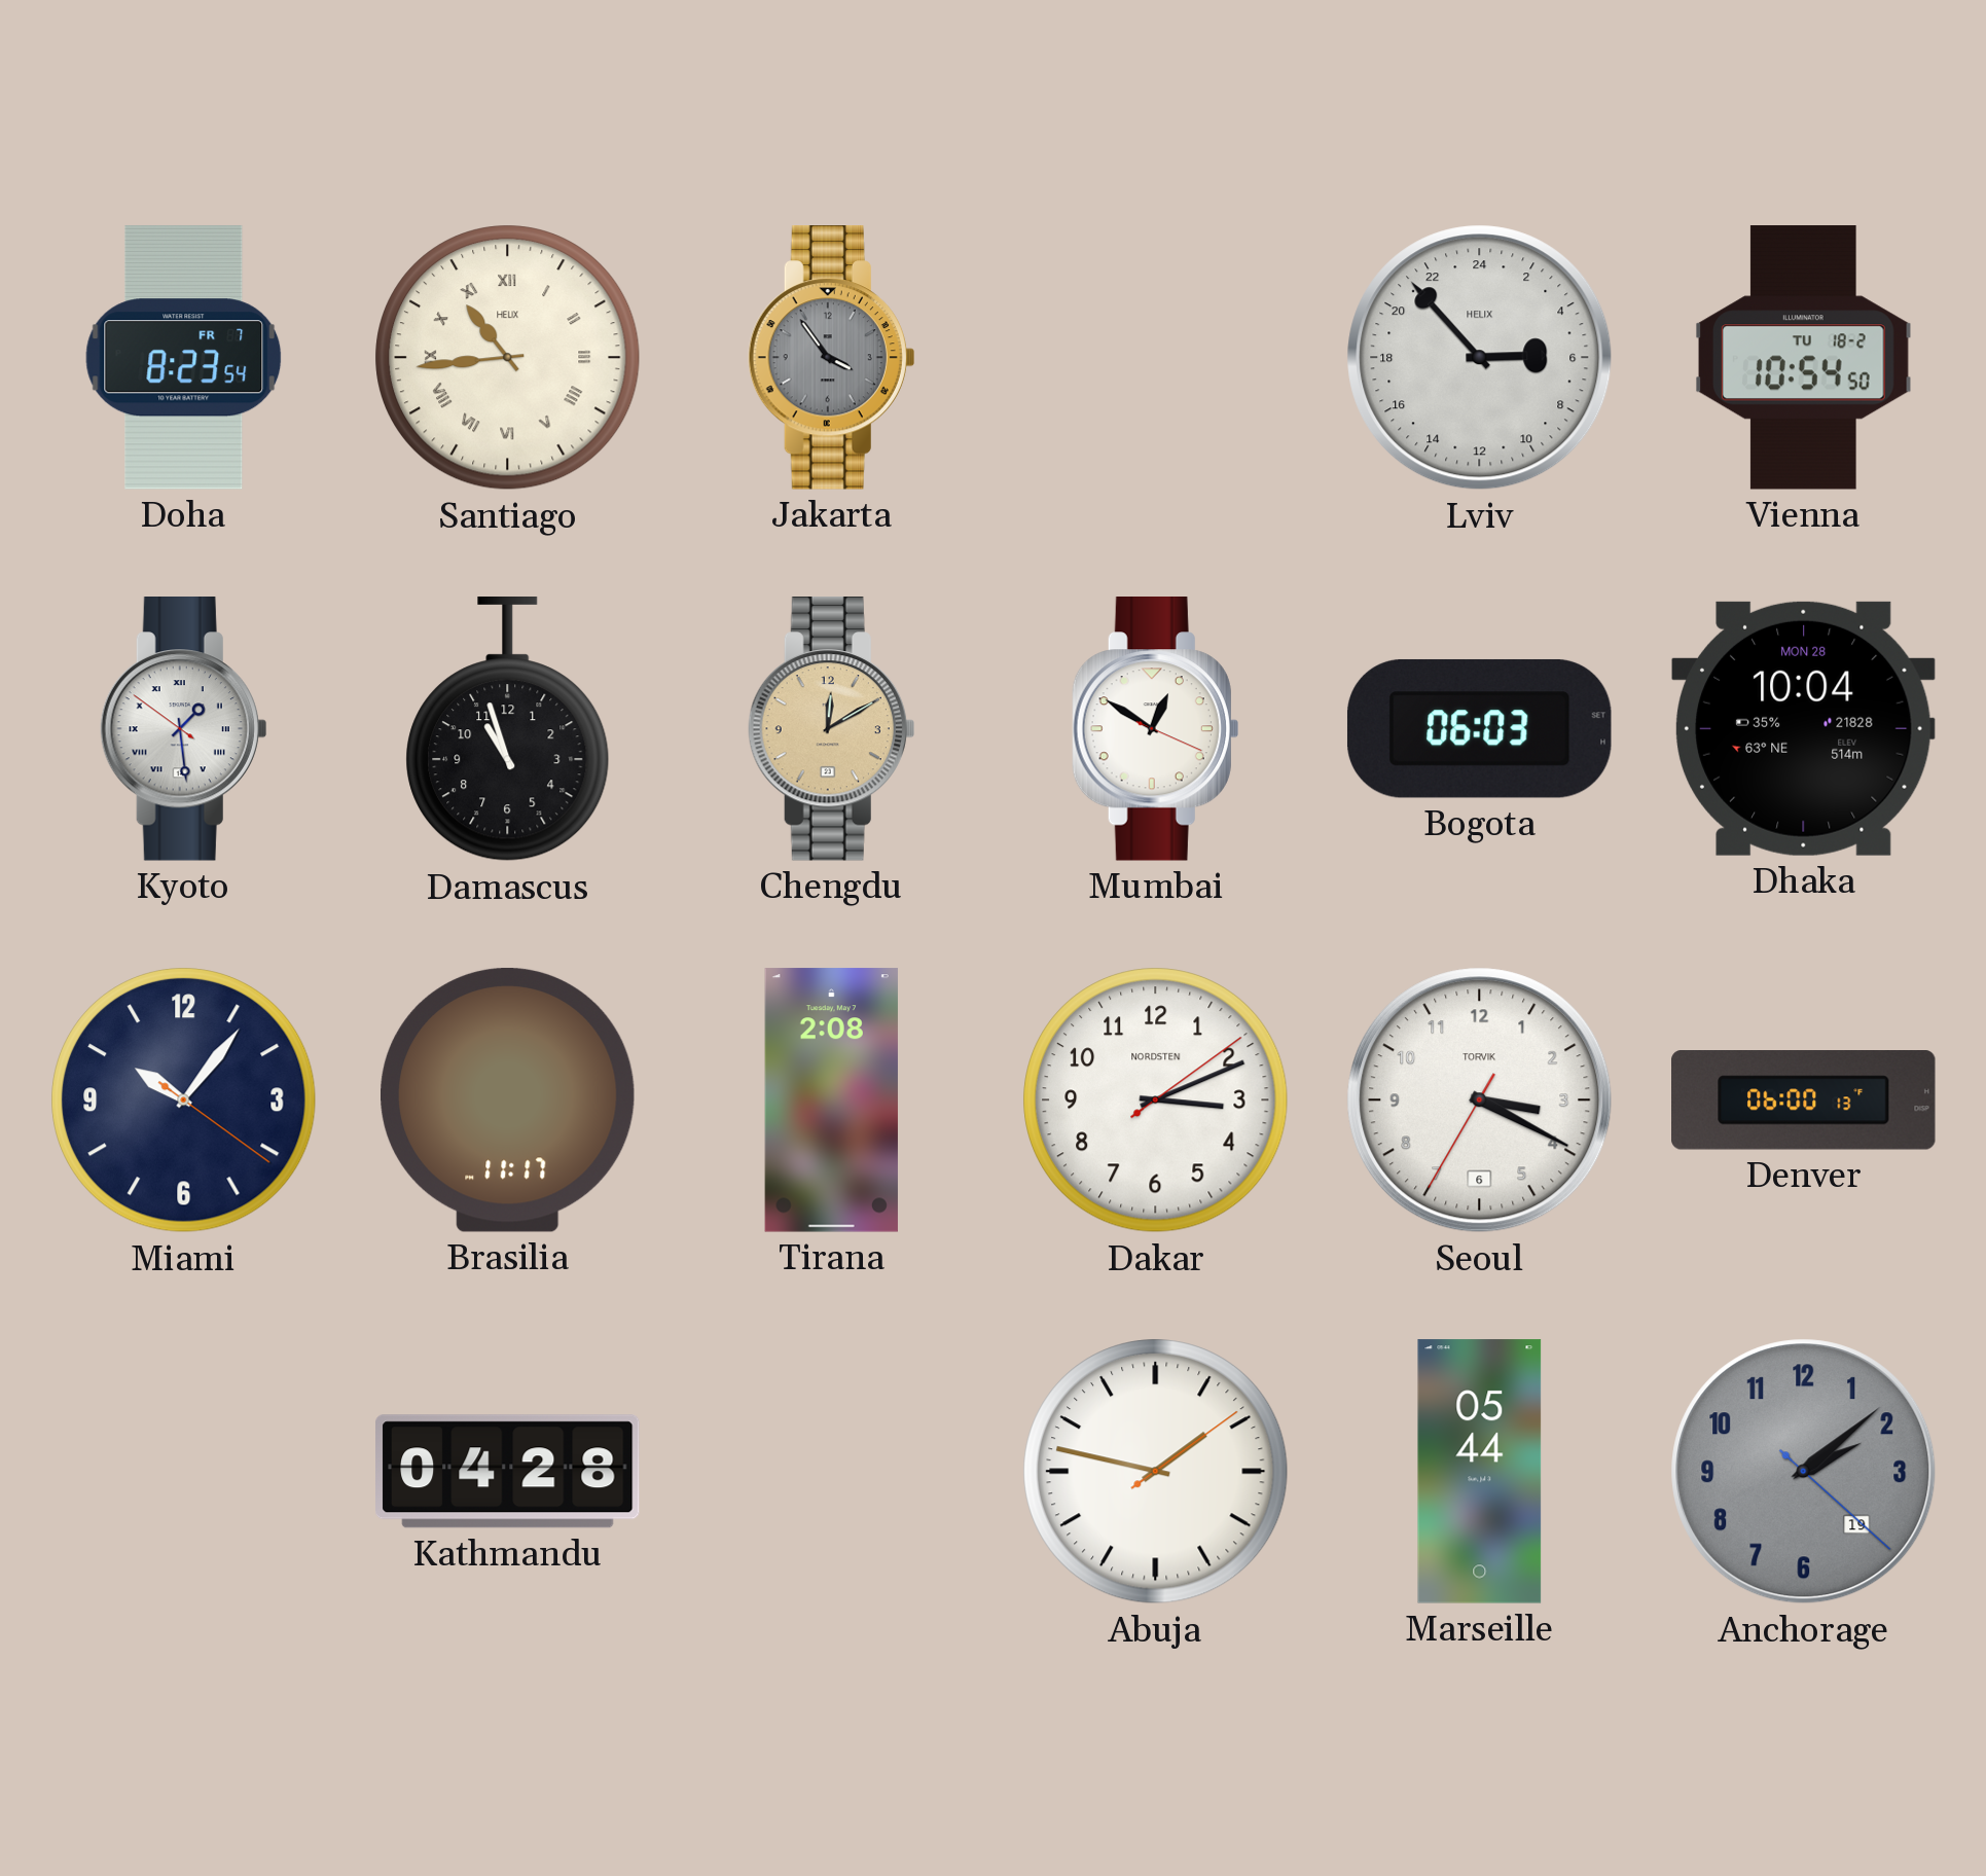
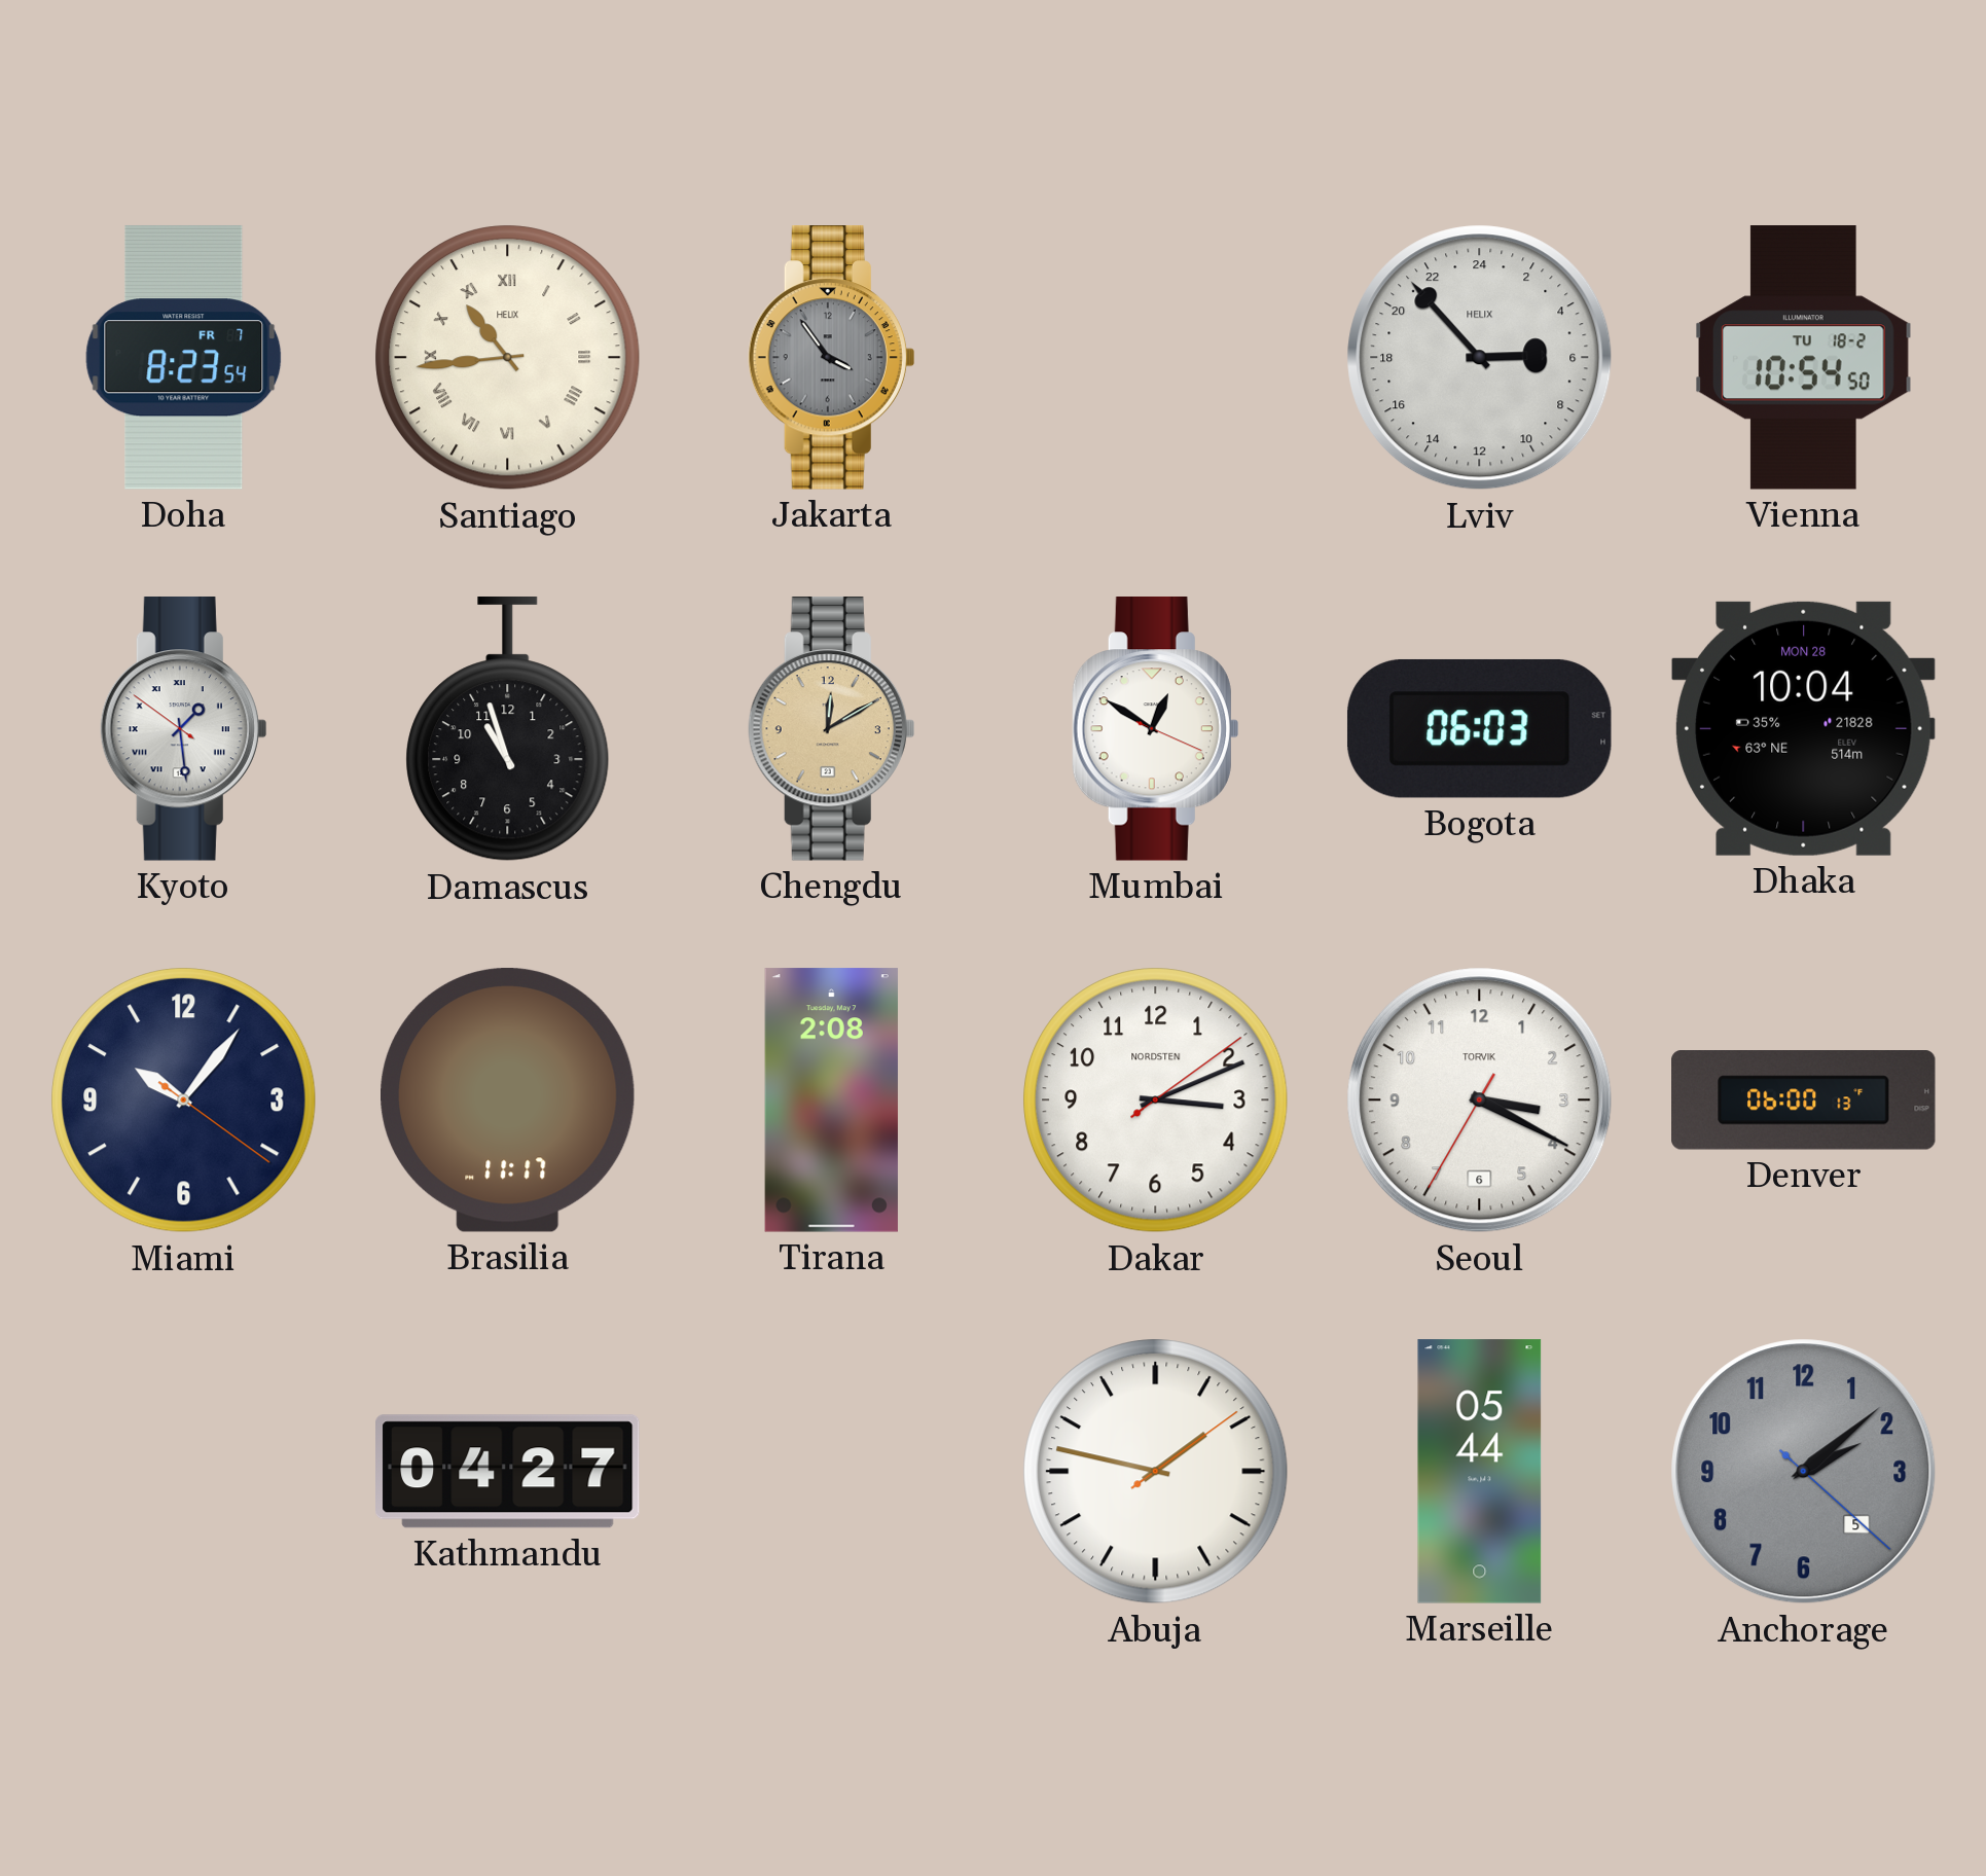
Kathmandu: 04:28 -> 04:27 (508, 1472)
Anchorage date: 19 -> 5 (1804, 1472)
